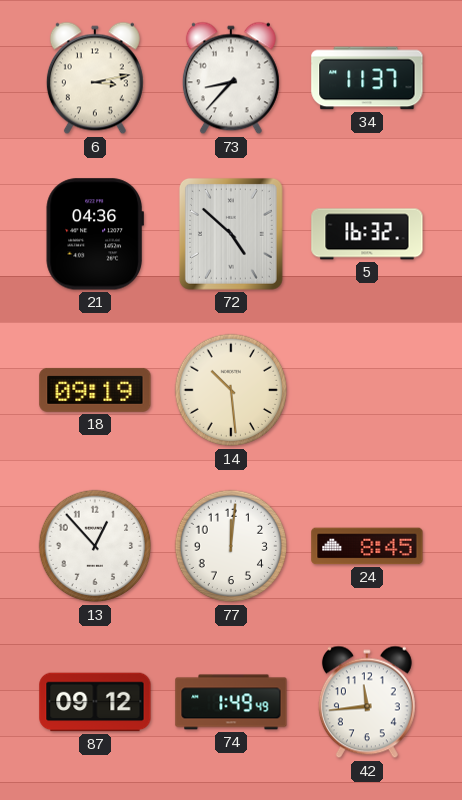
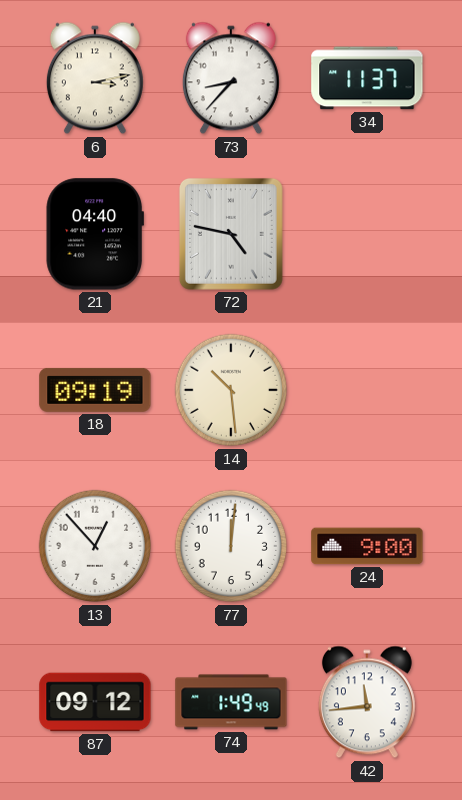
21: 04:36 -> 04:40 (95, 234)
72: 4:52 -> 4:47 (231, 234)
5: 16:32 -> none (367, 234)
24: 8:45 -> 9:00 (367, 546)
